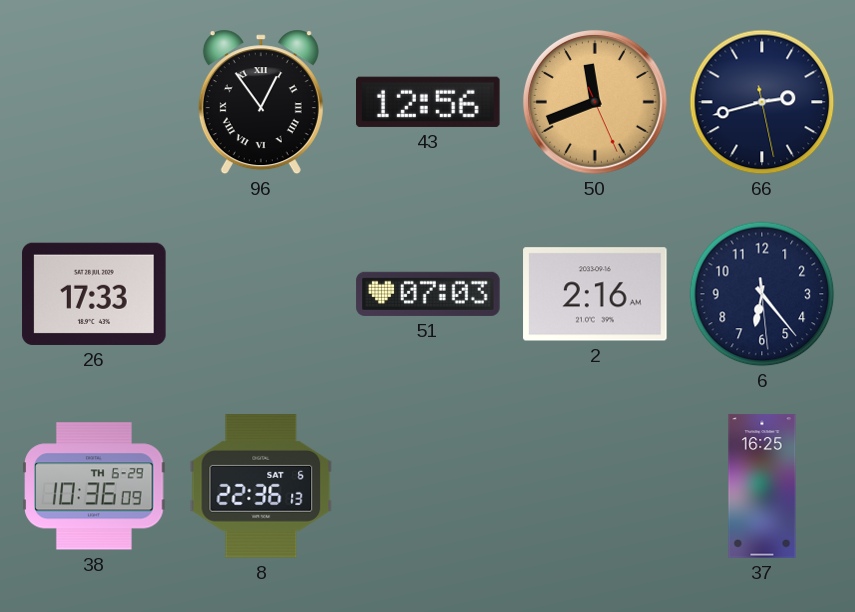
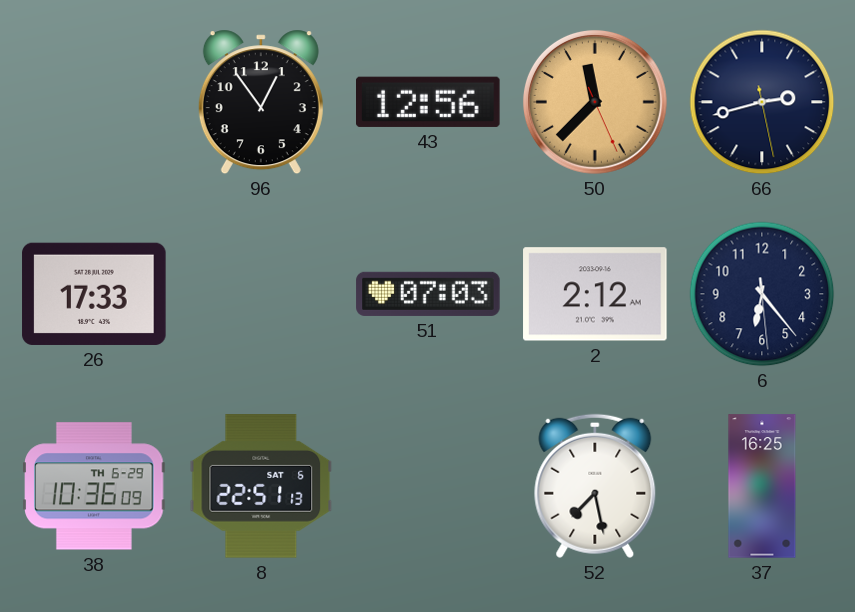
96 numerals: Roman -> Arabic (261, 102)
50: 11:41 -> 11:37 (595, 102)
2: 2:16 -> 2:12 (595, 294)
8: 22:36 -> 22:51 (261, 486)
52: none -> 7:28 (595, 486)
